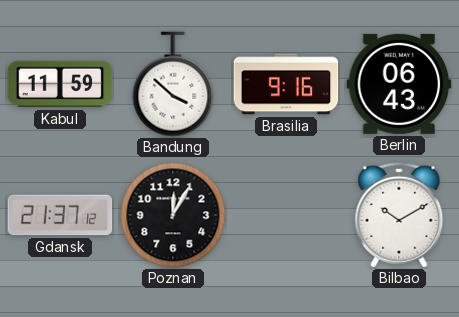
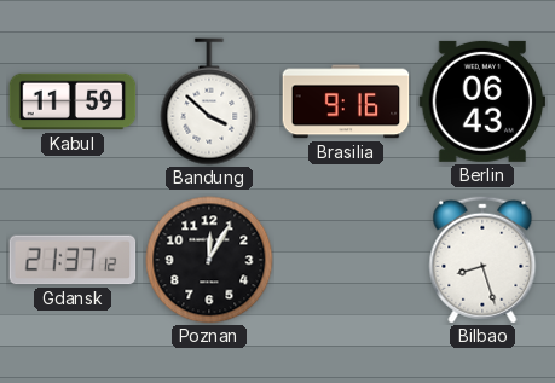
Bilbao: 10:10 -> 8:27 (482, 260)
